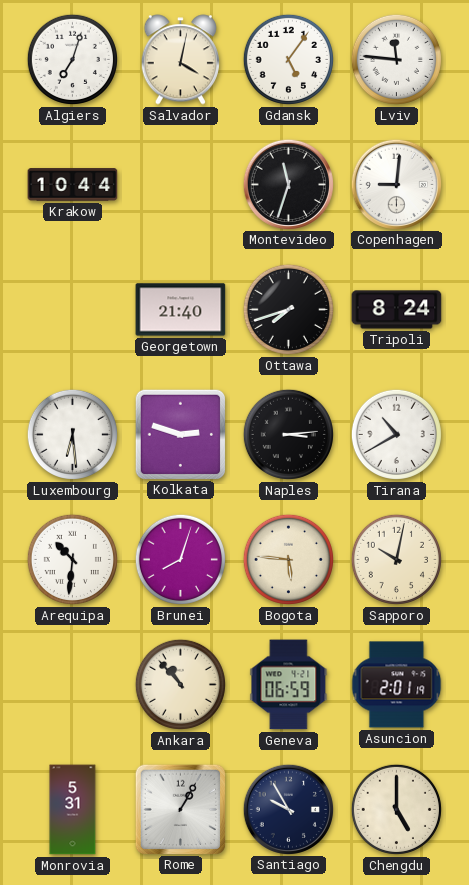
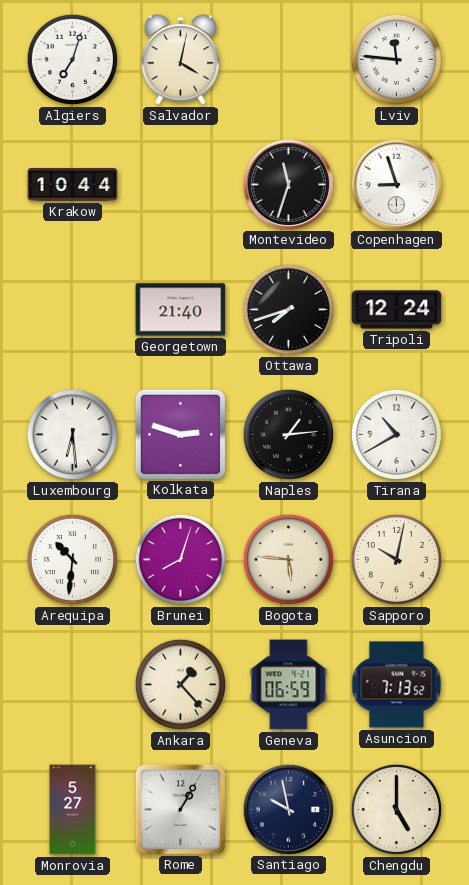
Gdansk: 5:06 -> none (288, 59)
Copenhagen: 9:01 -> 8:57 (396, 184)
Tripoli: 8:24 -> 12:24 (397, 310)
Naples: 3:14 -> 1:14 (288, 434)
Ankara: 10:53 -> 1:23 (180, 684)
Asuncion: 2:01 -> 7:13 (397, 685)
Monrovia: 5:31 -> 5:27 (73, 810)
Santiago: 9:55 -> 9:58 (288, 809)
